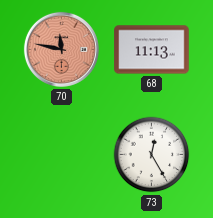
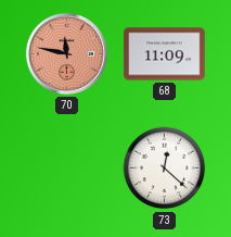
68: 11:13 -> 11:09 (165, 54)
73: 12:25 -> 12:22 (165, 169)
